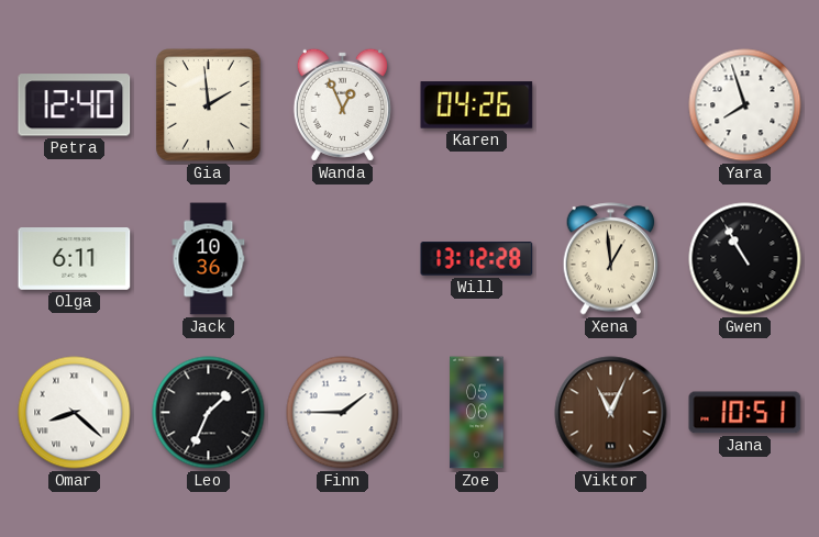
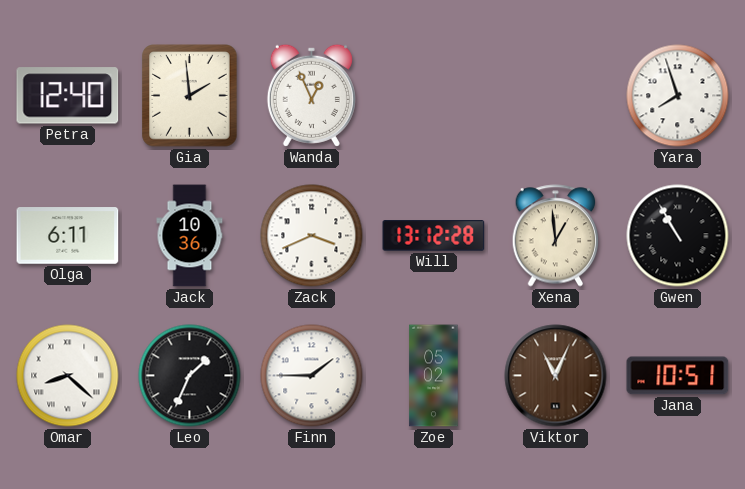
Karen: 04:26 -> none (477, 105)
Zack: none -> 3:41 (312, 236)
Zoe: 05:06 -> 05:02 (434, 376)
